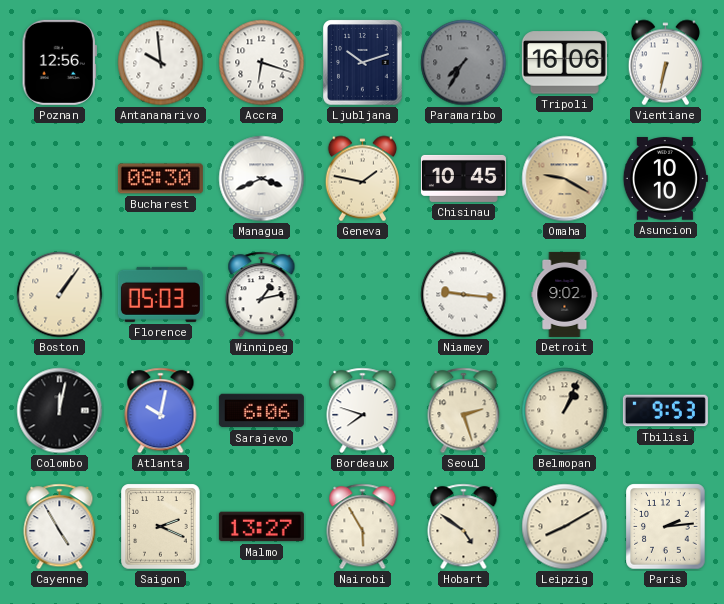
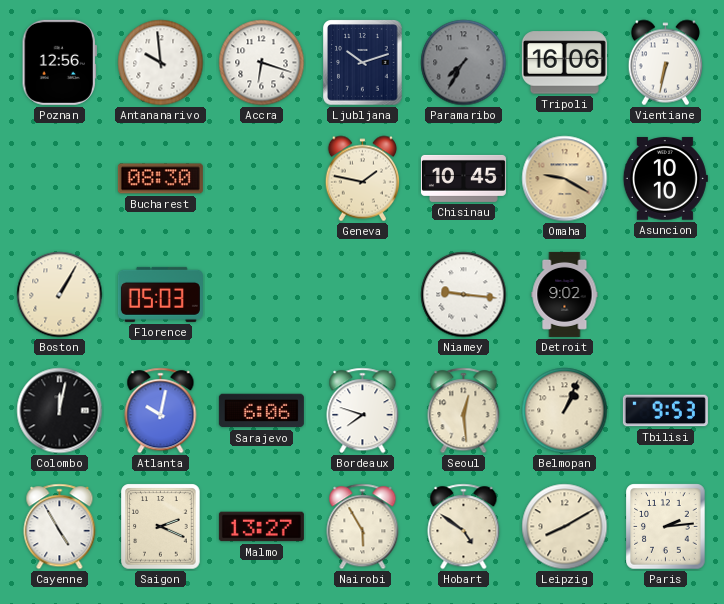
Managua: 3:41 -> none (262, 179)
Boston: 1:06 -> 1:05 (60, 295)
Winnipeg: 1:13 -> none (262, 295)
Seoul: 2:27 -> 12:29 (464, 411)
